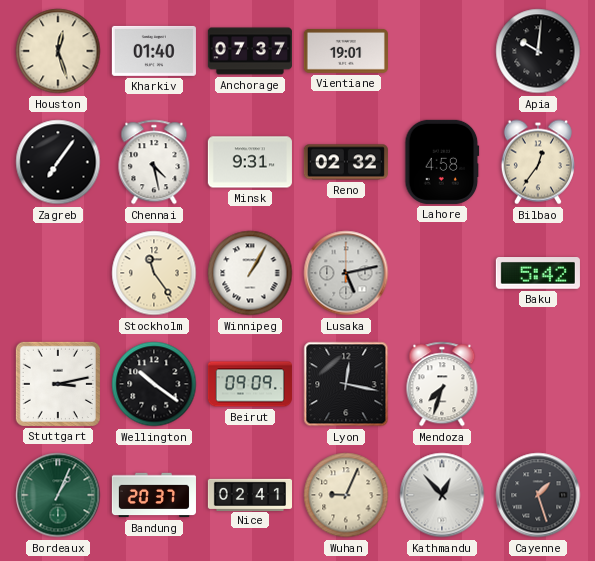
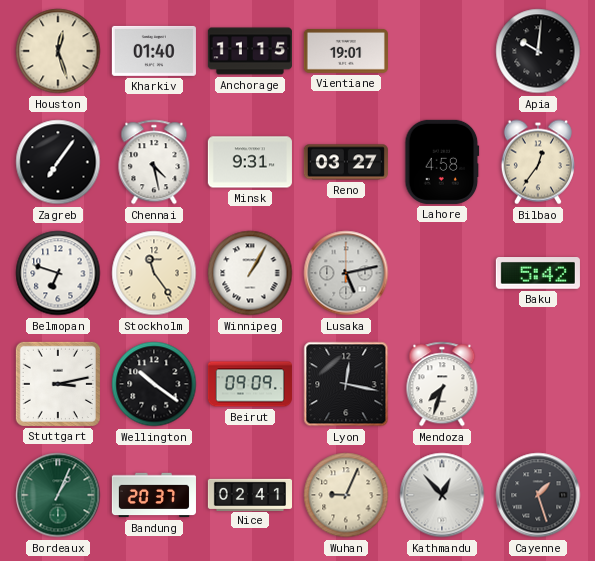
Anchorage: 07:37 -> 11:15 (250, 51)
Reno: 02:32 -> 03:27 (346, 162)
Belmopan: none -> 6:48 (58, 273)
